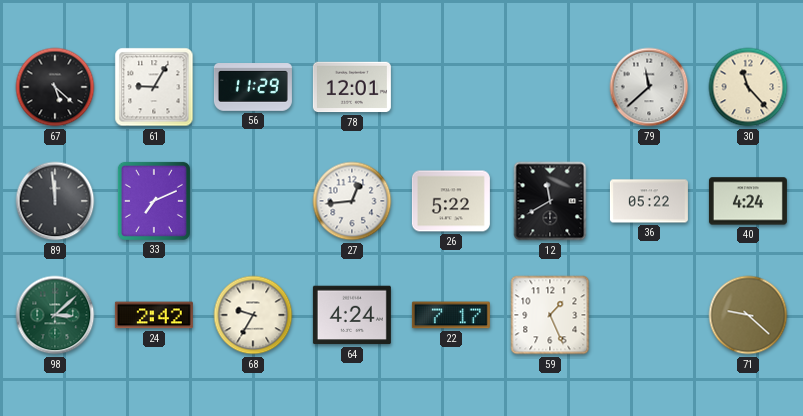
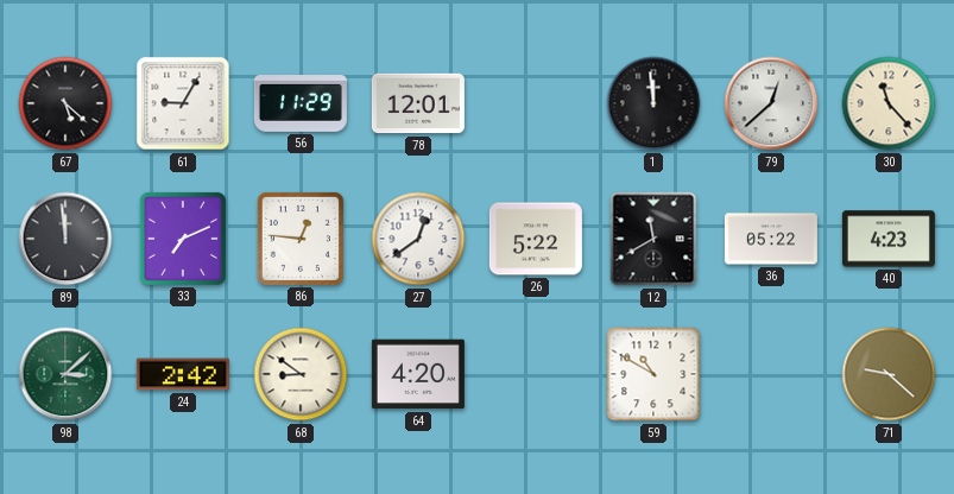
1: none -> 11:59 (653, 103)
79: 11:38 -> 12:38 (771, 103)
86: none -> 12:46 (301, 239)
27: 12:44 -> 12:39 (418, 239)
40: 4:24 -> 4:23 (889, 239)
68: 9:35 -> 8:51 (301, 374)
64: 4:24 -> 4:20 (418, 374)
22: 7:17 -> none (451, 315)
59: 1:26 -> 10:50 (653, 374)
